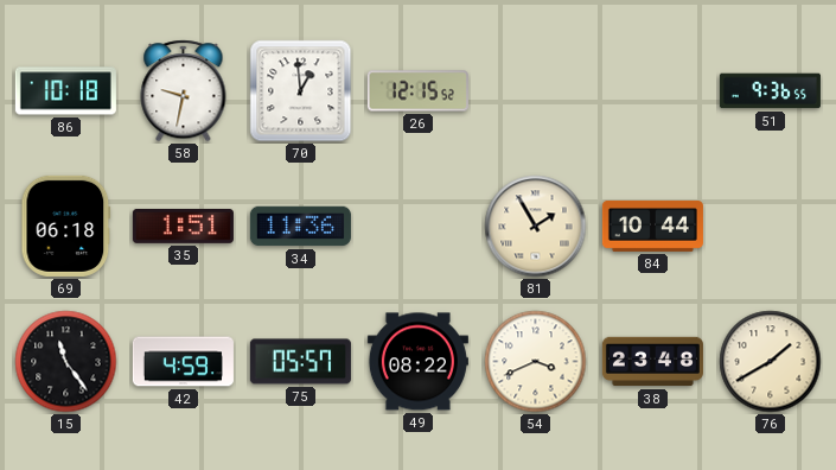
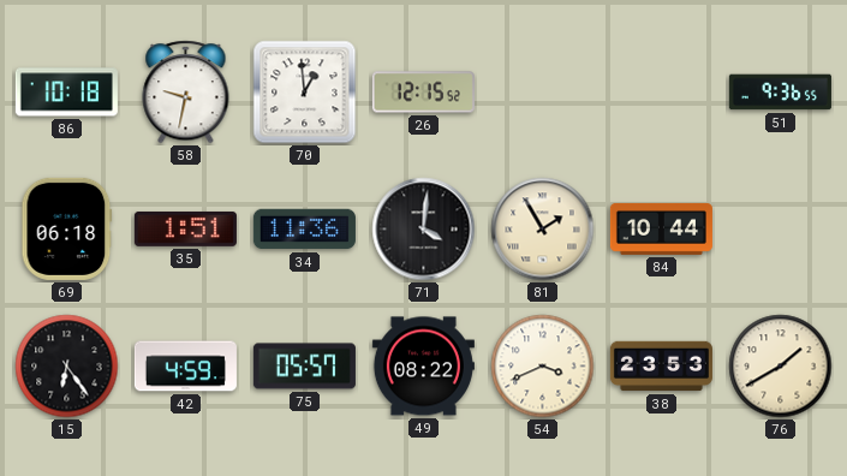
71: none -> 4:01 (424, 230)
15: 11:24 -> 6:24 (67, 367)
38: 23:48 -> 23:53 (661, 367)
